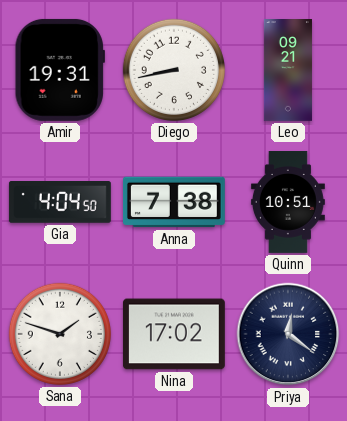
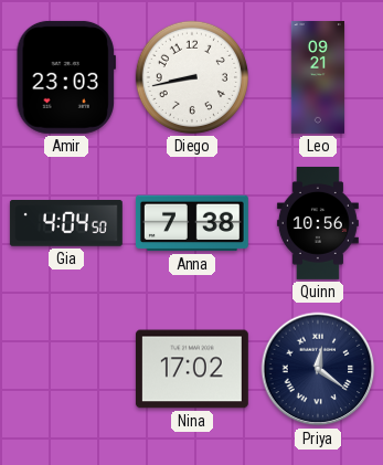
Amir: 19:31 -> 23:03 (66, 77)
Quinn: 10:51 -> 10:56 (318, 224)
Sana: 1:48 -> none (60, 334)
